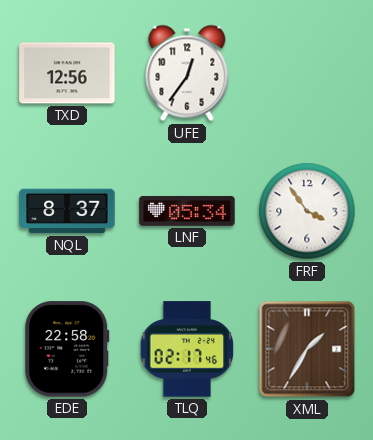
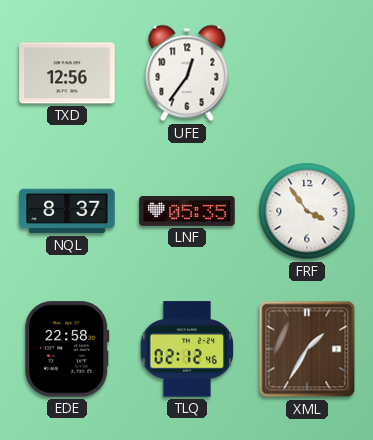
LNF: 05:34 -> 05:35 (187, 211)
TLQ: 02:17 -> 02:12 (187, 349)
